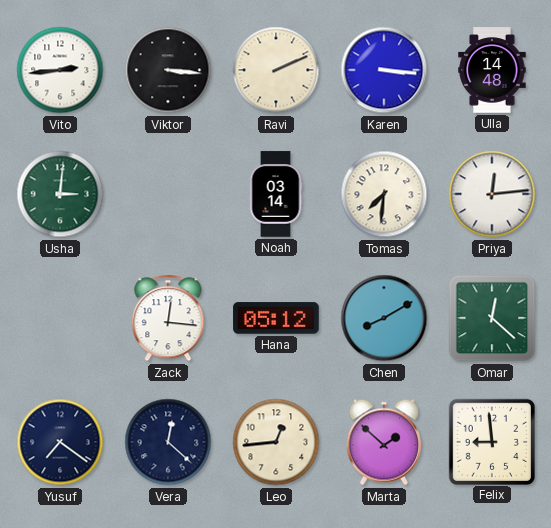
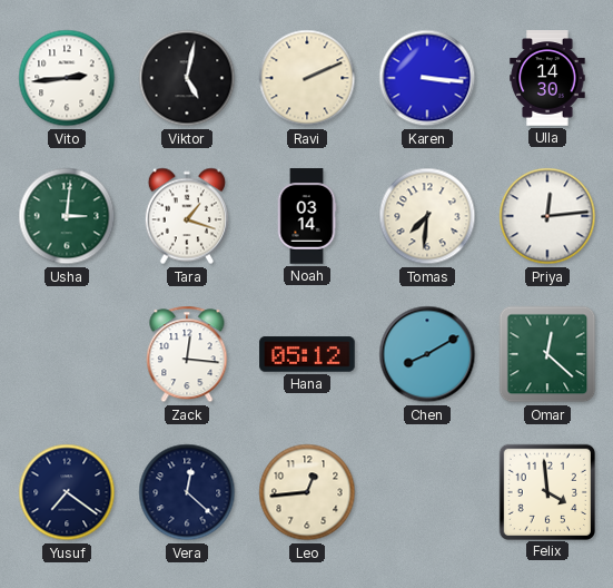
Viktor: 3:16 -> 5:02 (187, 78)
Ulla: 14:48 -> 14:30 (547, 78)
Tara: none -> 1:18 (187, 216)
Marta: 1:52 -> none (384, 442)
Felix: 8:59 -> 3:59 (546, 491)
